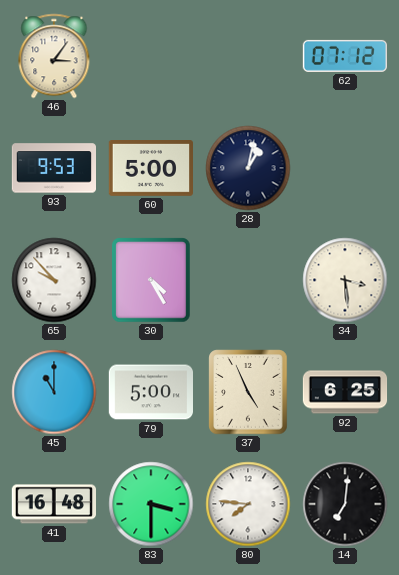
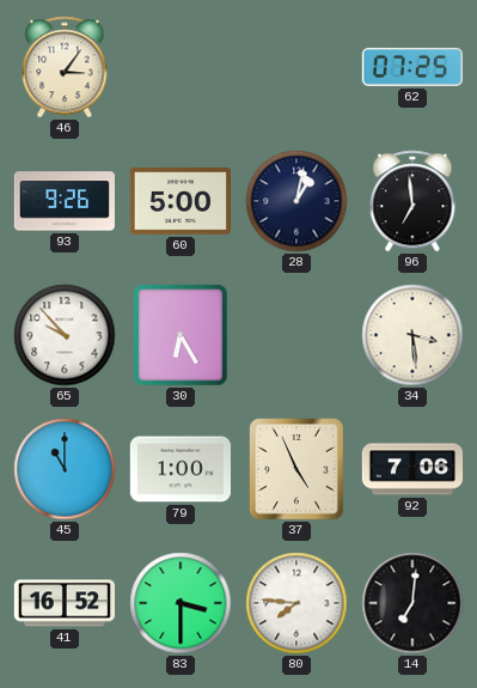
62: 07:12 -> 07:25 (411, 67)
93: 9:53 -> 9:26 (63, 201)
96: none -> 6:59 (412, 201)
30: 4:25 -> 6:25 (181, 335)
79: 5:00 -> 1:00 (179, 469)
92: 6:25 -> 7:06 (412, 469)
41: 16:48 -> 16:52 (63, 603)
